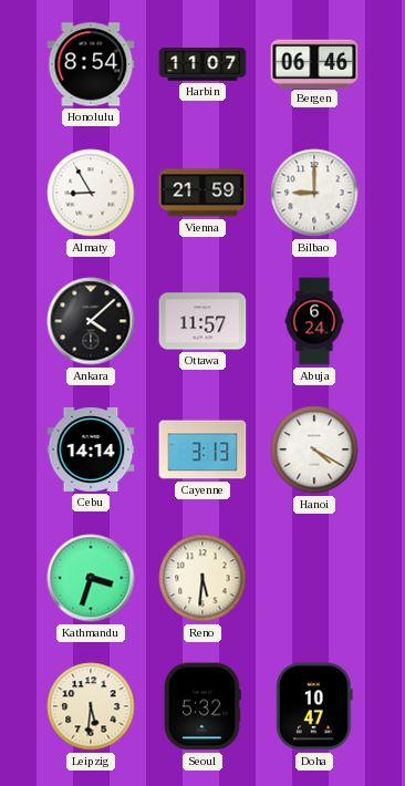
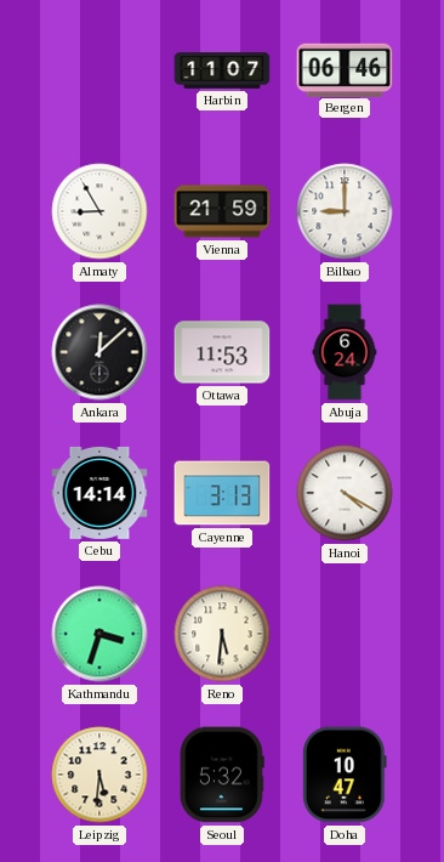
Honolulu: 8:54 -> none (91, 64)
Ankara: 4:08 -> 12:08 (99, 352)
Ottawa: 11:57 -> 11:53 (222, 352)
